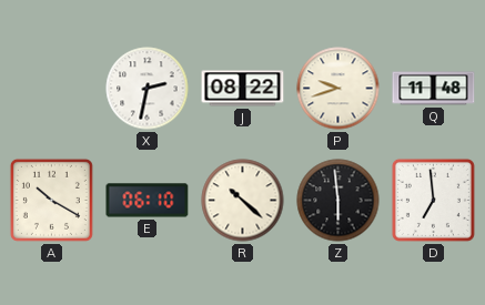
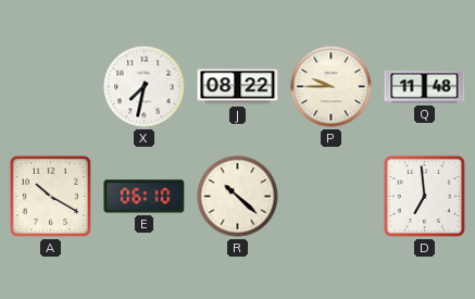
X: 2:32 -> 7:32 (145, 87)
P: 9:42 -> 9:45 (332, 87)
Z: 5:59 -> none (339, 201)
